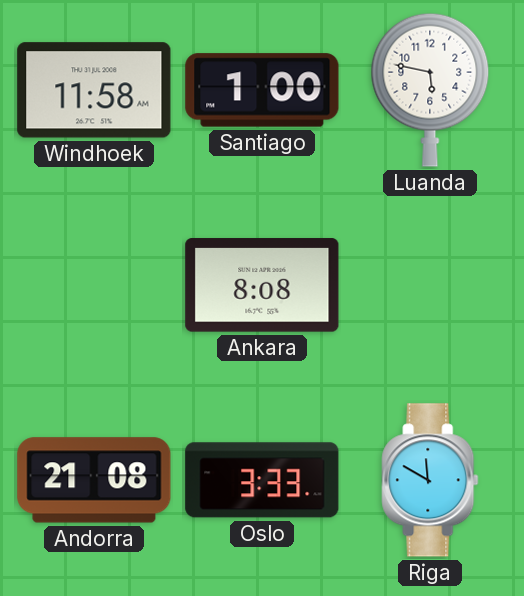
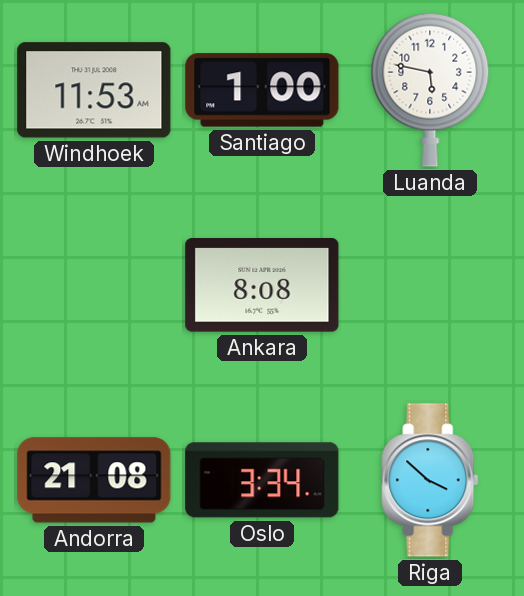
Windhoek: 11:58 -> 11:53 (94, 90)
Oslo: 3:33 -> 3:34 (262, 480)
Riga: 11:50 -> 3:52 (430, 480)
